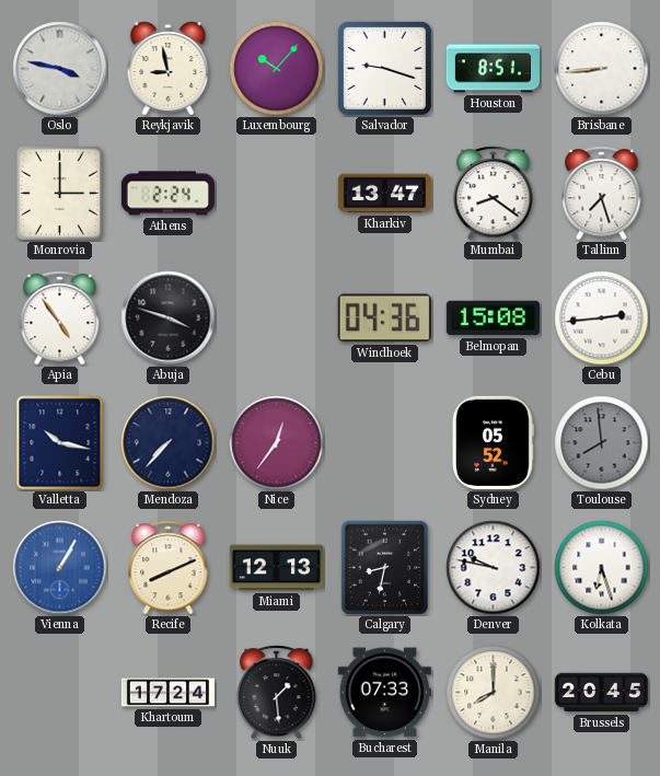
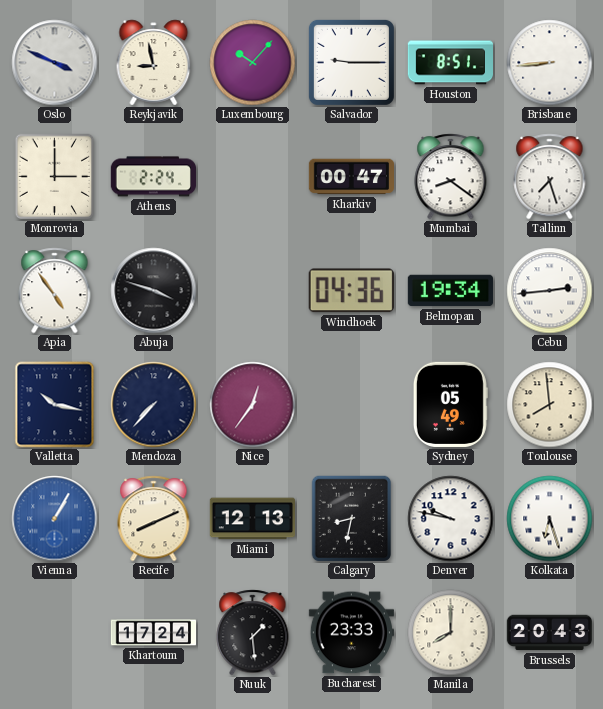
Oslo: 3:47 -> 3:49 (55, 63)
Salvador: 9:18 -> 9:15 (351, 62)
Kharkiv: 13:47 -> 00:47 (351, 177)
Belmopan: 15:08 -> 19:34 (450, 291)
Sydney: 05:52 -> 05:49 (450, 404)
Toulouse dial: grey -> cream (550, 405)
Bucharest: 07:33 -> 23:33 (351, 633)
Brussels: 20:45 -> 20:43 (549, 633)
